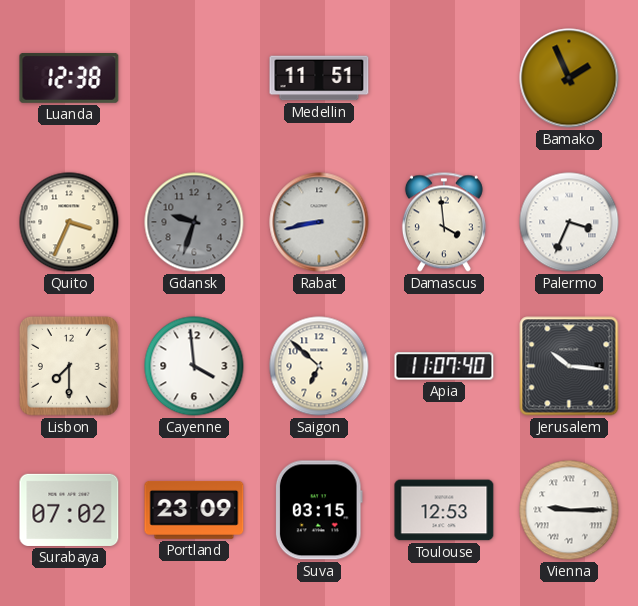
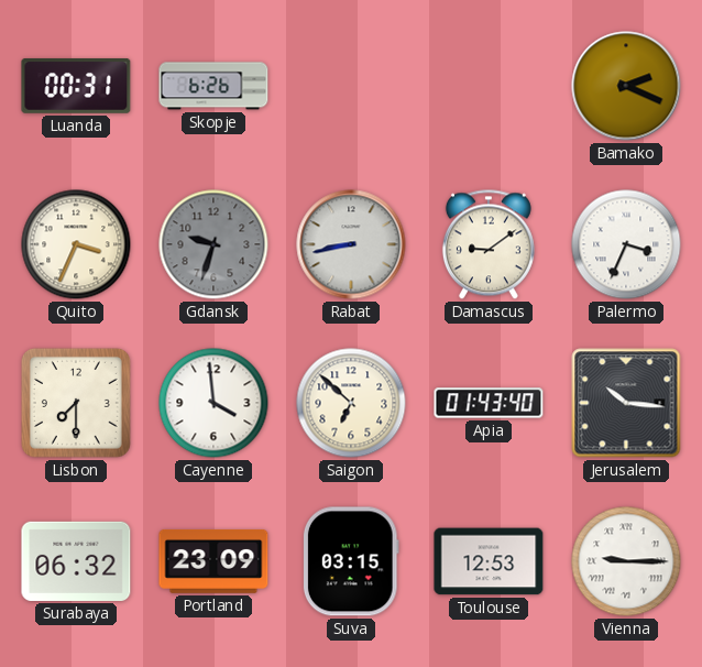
Luanda: 12:38 -> 00:31 (76, 87)
Skopje: none -> 6:26 (213, 86)
Medellin: 11:51 -> none (319, 78)
Bamako: 1:56 -> 2:19 (626, 86)
Damascus: 3:59 -> 9:09 (489, 244)
Apia: 11:07 -> 01:43 (489, 403)
Surabaya: 07:02 -> 06:32 (76, 561)
